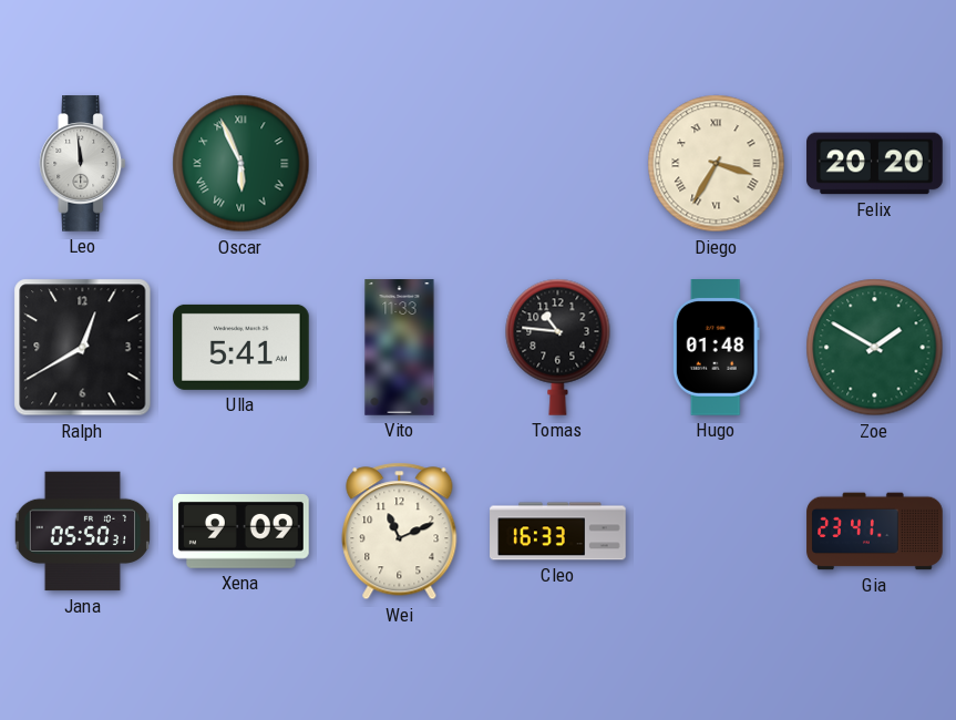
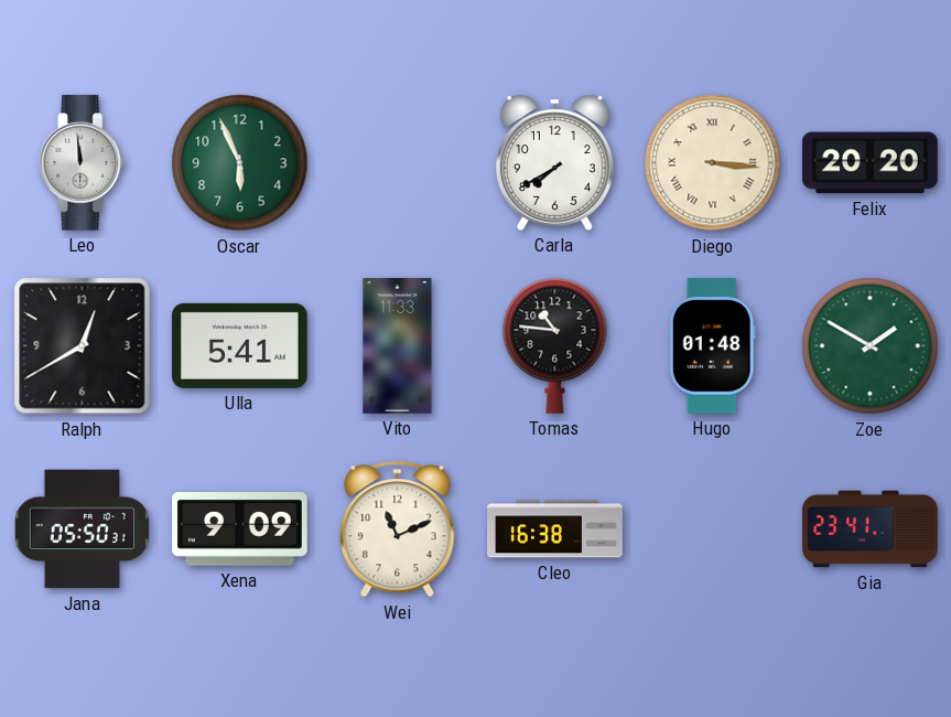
Oscar numerals: Roman -> Arabic (240, 163)
Carla: none -> 7:40 (554, 162)
Diego: 3:35 -> 3:16 (713, 163)
Cleo: 16:33 -> 16:38 (555, 529)
